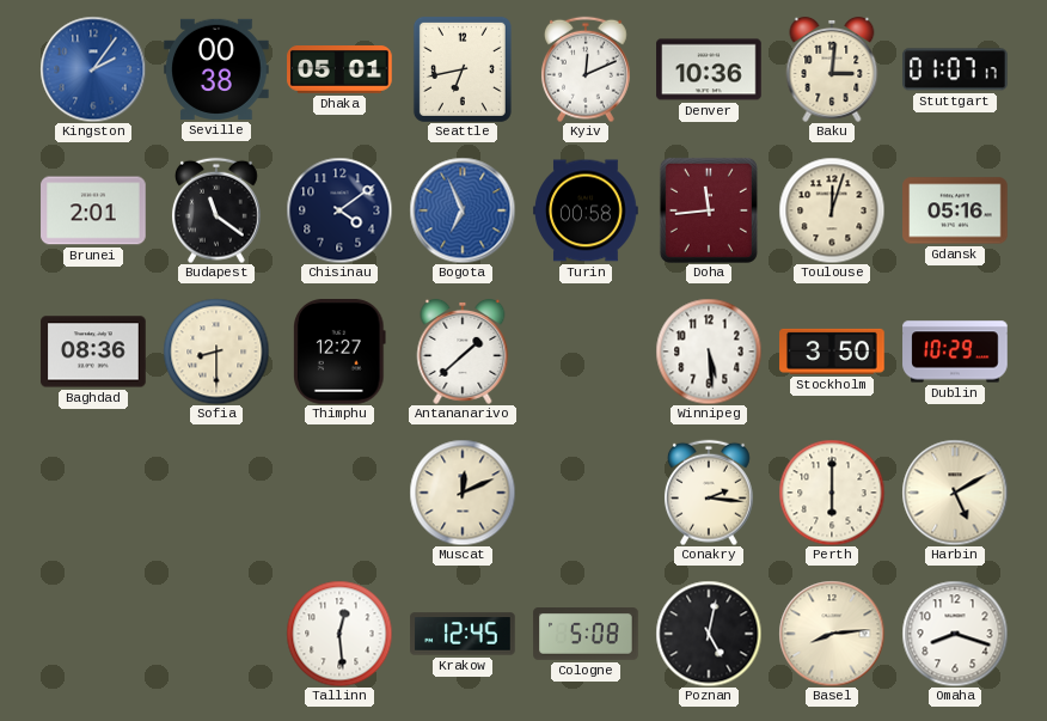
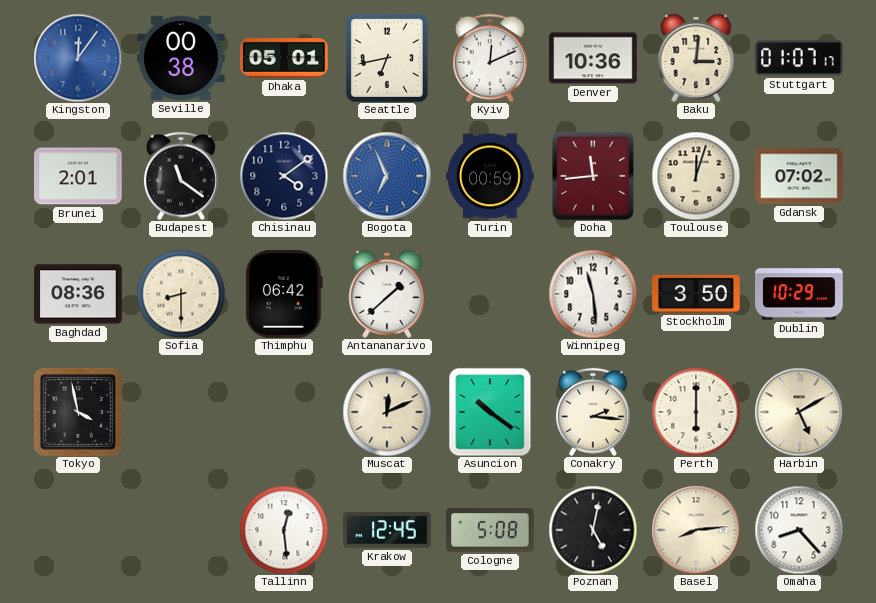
Kingston: 2:06 -> 12:06 (78, 58)
Turin: 00:58 -> 00:59 (490, 176)
Gdansk: 05:16 -> 07:02 (799, 176)
Thimphu: 12:27 -> 06:42 (285, 294)
Winnipeg: 5:29 -> 11:29 (593, 294)
Tokyo: none -> 3:58 (78, 412)
Asuncion: none -> 10:21 (490, 412)
Omaha: 8:18 -> 8:23 (799, 530)
